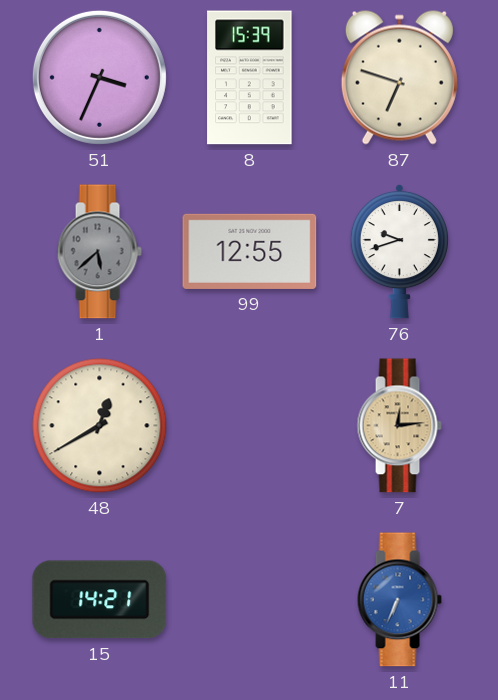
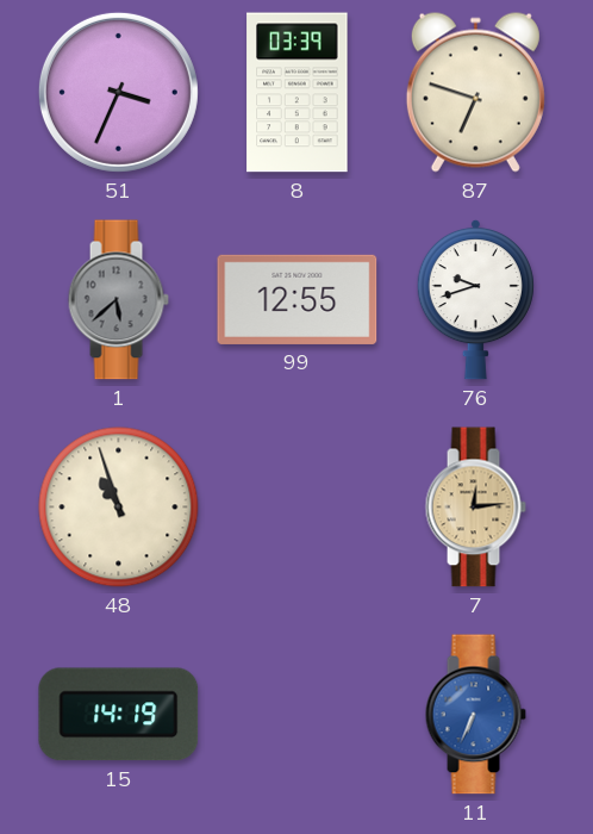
8: 15:39 -> 03:39 (298, 93)
48: 12:40 -> 10:57 (119, 508)
15: 14:21 -> 14:19 (119, 715)
